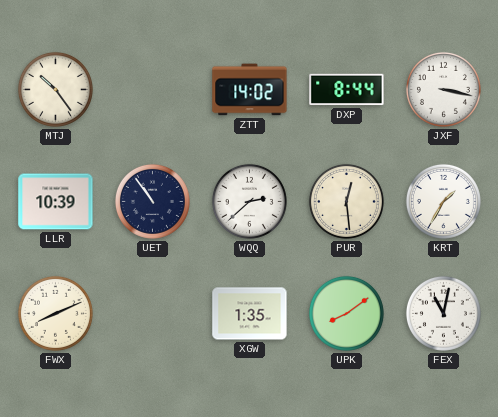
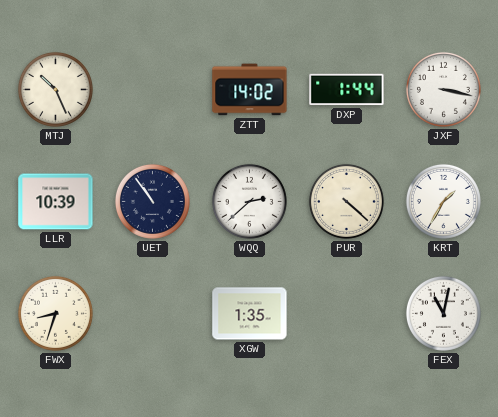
MTJ: 10:24 -> 10:26 (55, 89)
DXP: 8:44 -> 1:44 (347, 90)
PUR: 12:29 -> 4:22 (346, 201)
FWX: 8:11 -> 8:33 (55, 313)
UPK: 8:09 -> none (346, 313)
